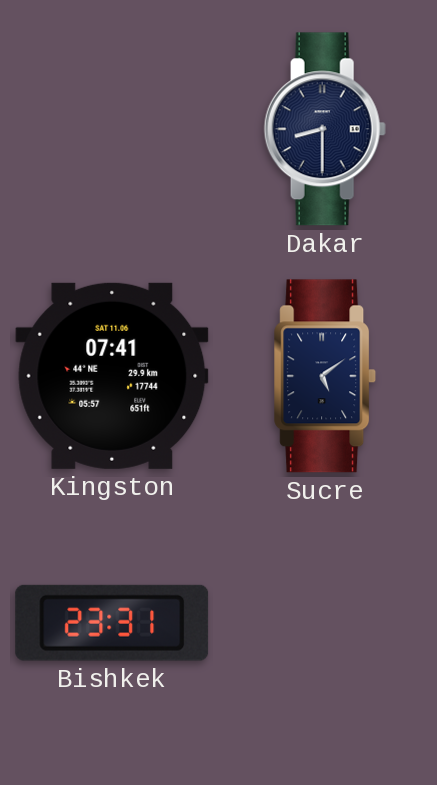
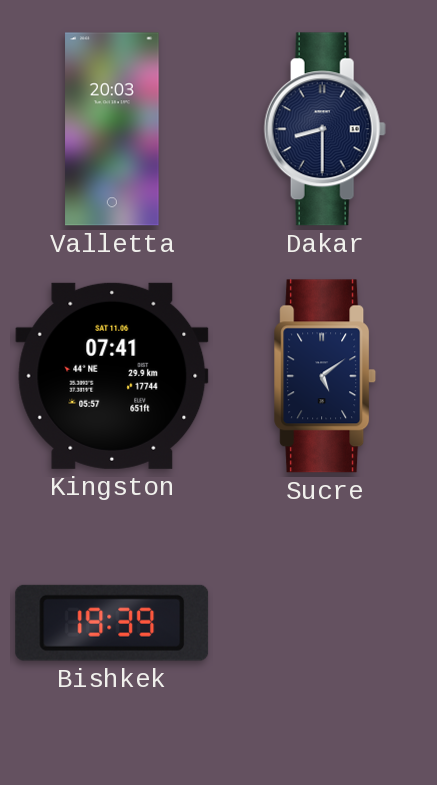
Valletta: none -> 20:03 (112, 129)
Bishkek: 23:31 -> 19:39 (112, 623)
